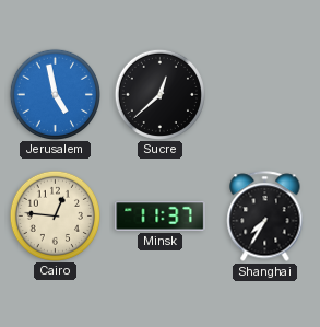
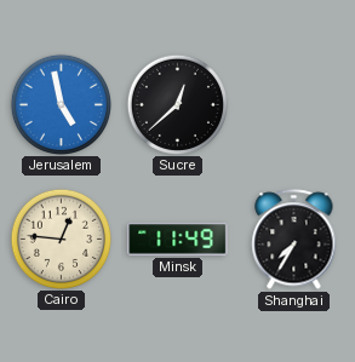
Minsk: 11:37 -> 11:49 (178, 240)
